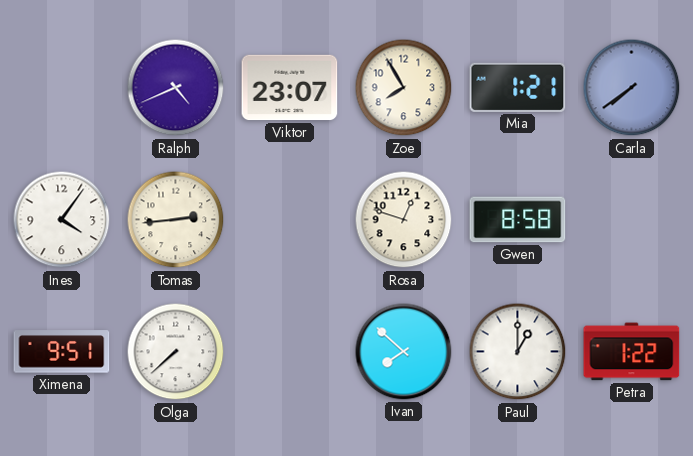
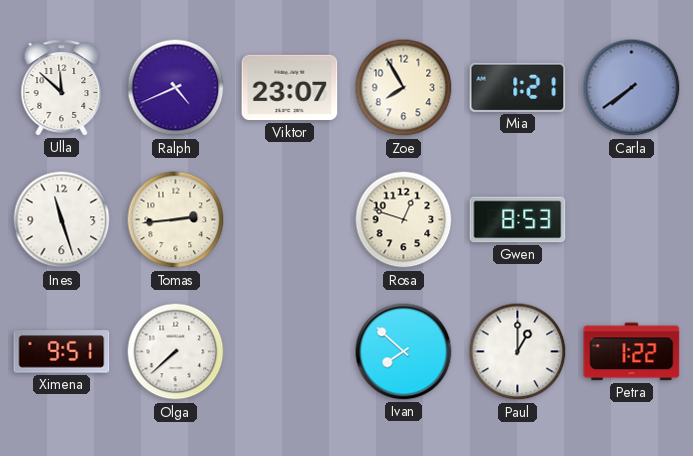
Ulla: none -> 11:52 (62, 88)
Ines: 4:06 -> 11:27 (62, 220)
Gwen: 8:58 -> 8:53 (518, 220)
